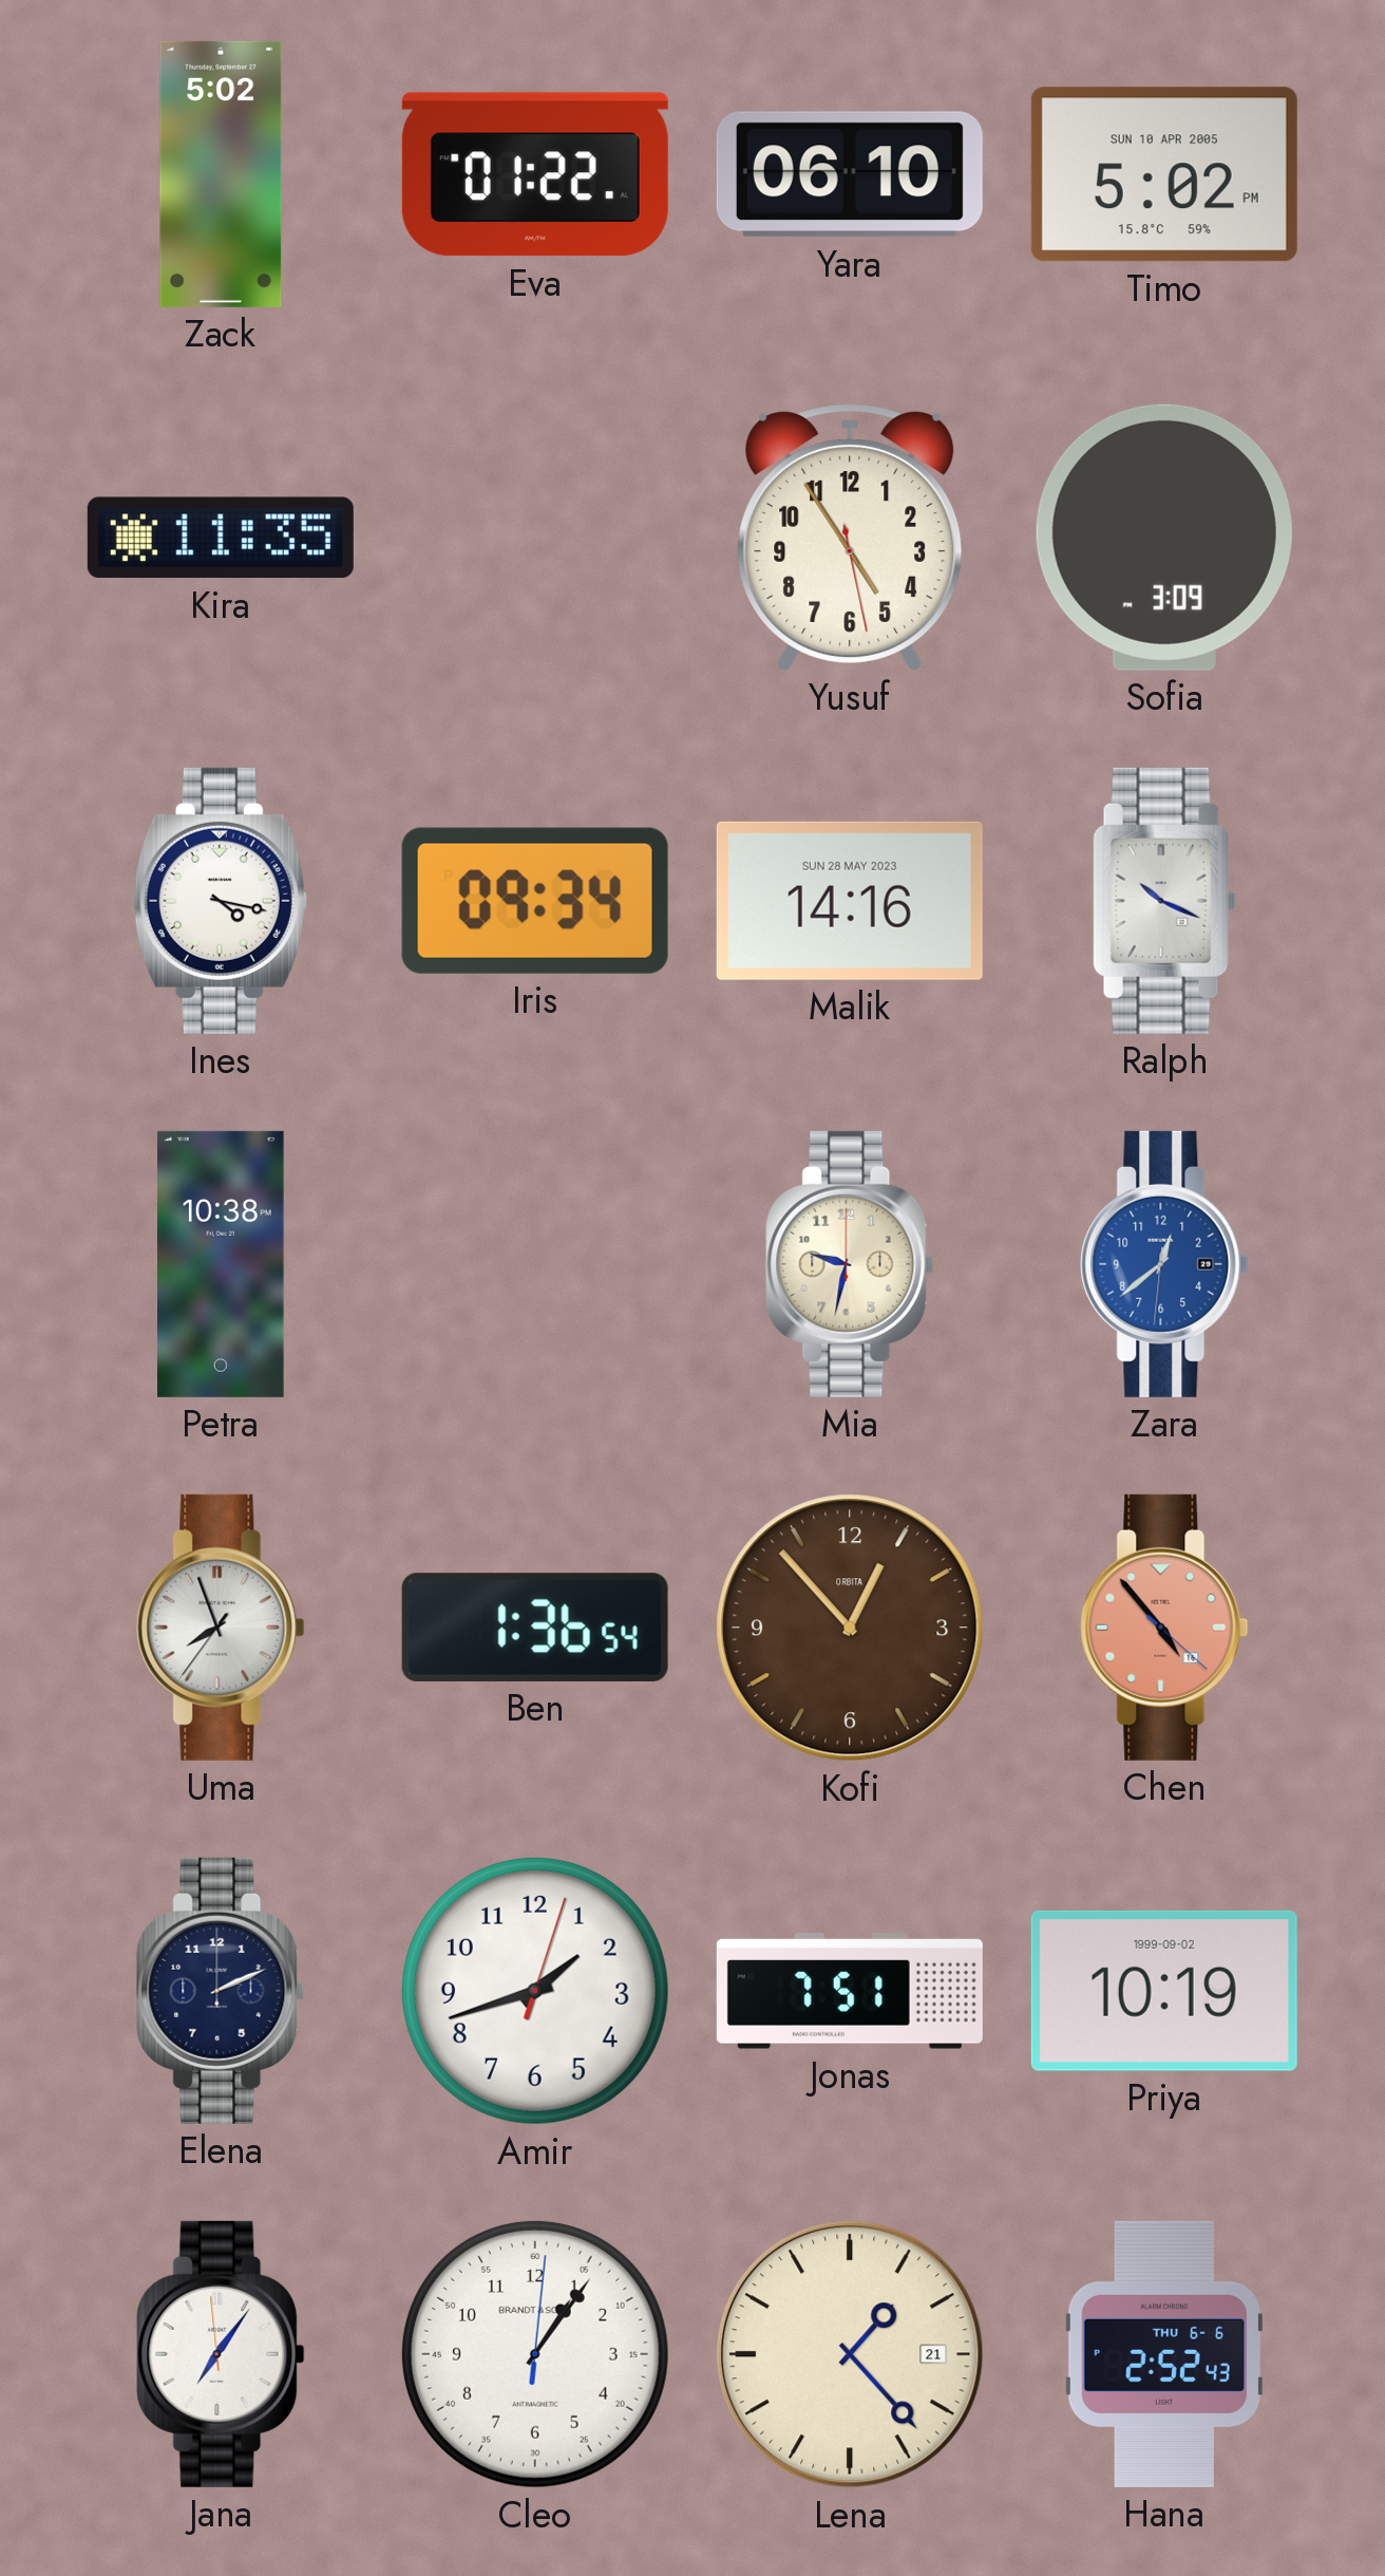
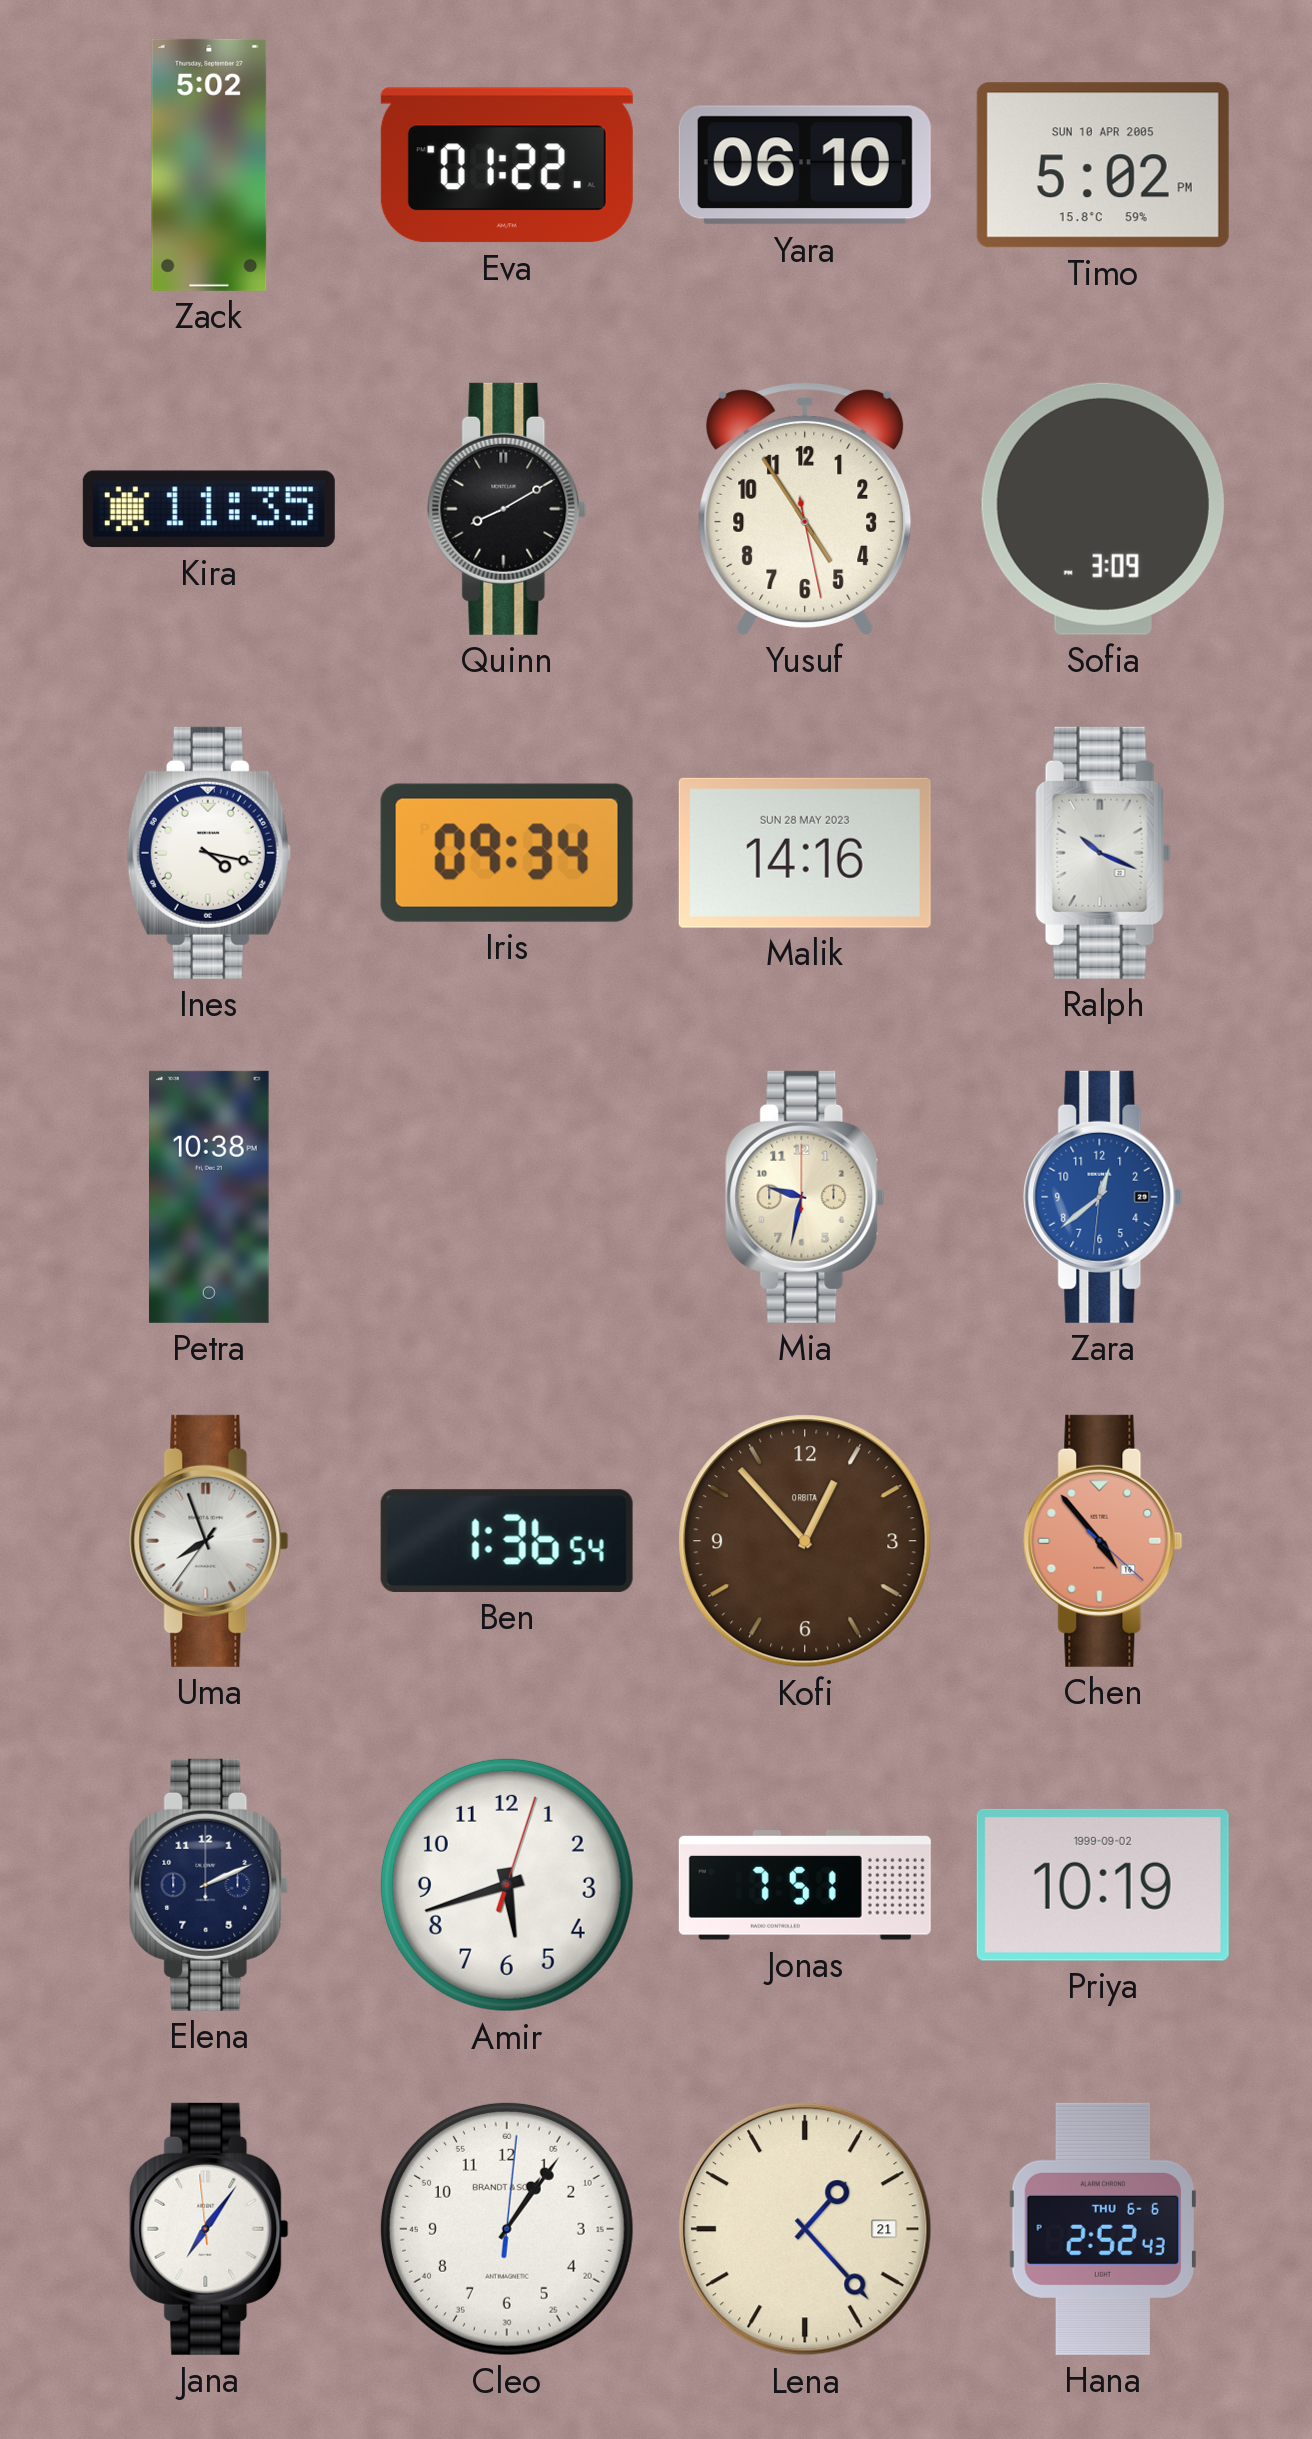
Quinn: none -> 8:10 (507, 509)
Amir: 1:42 -> 5:42 (507, 1885)
